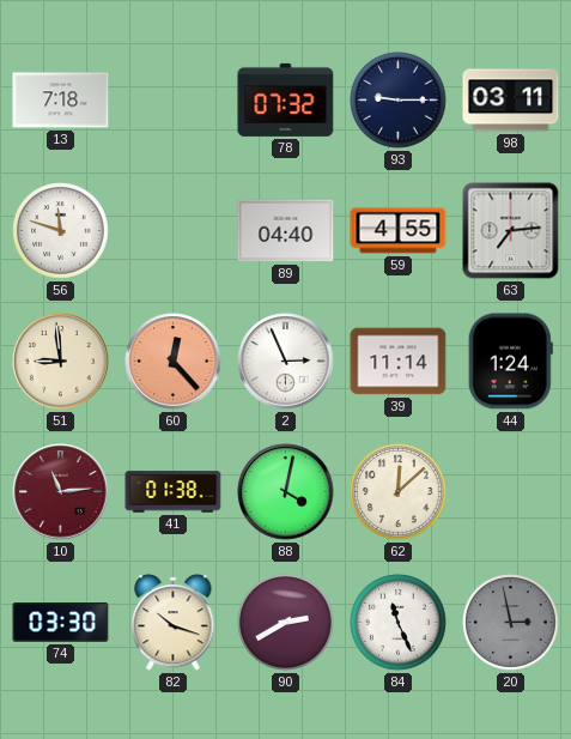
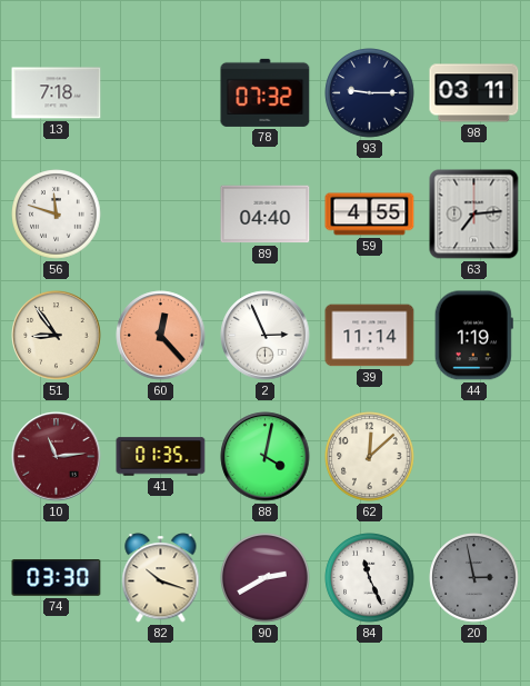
51: 8:59 -> 8:54 (57, 336)
44: 1:24 -> 1:19 (473, 336)
41: 01:38 -> 01:35 (161, 457)
